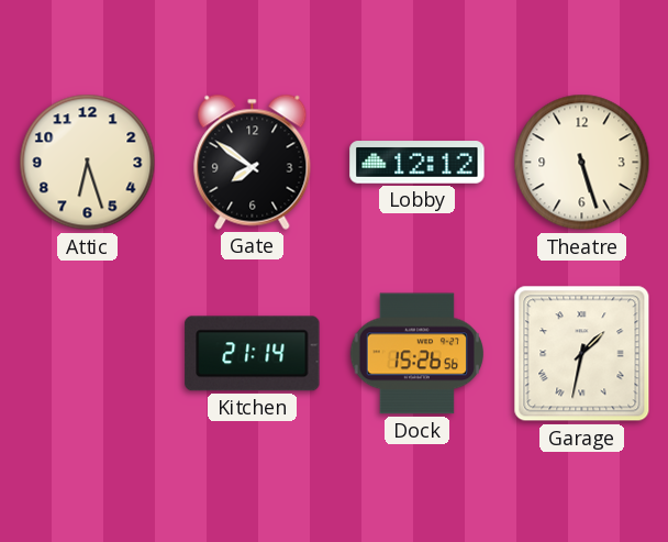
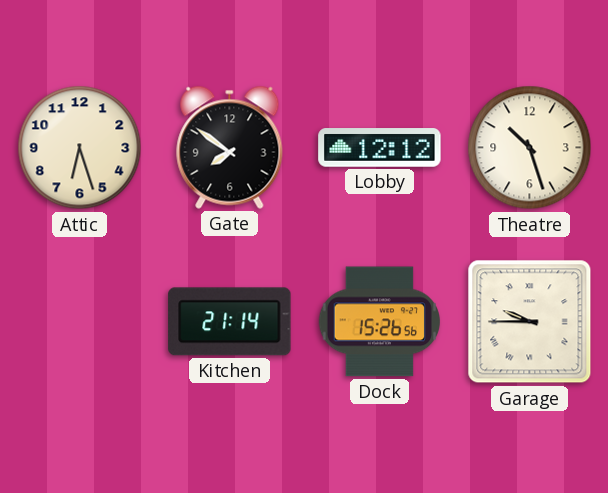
Theatre: 5:27 -> 10:27 (530, 148)
Garage: 1:32 -> 9:45 (530, 322)
